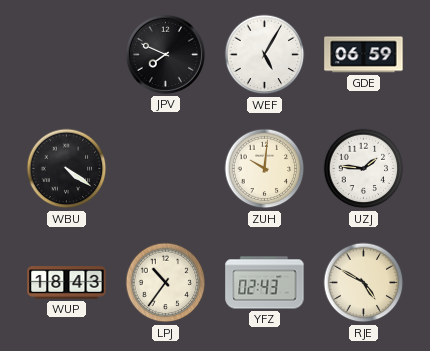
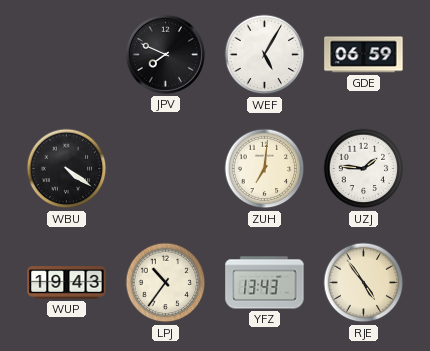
ZUH: 10:01 -> 7:01 (265, 169)
WUP: 18:43 -> 19:43 (67, 283)
YFZ: 02:43 -> 13:43 (265, 283)
RJE: 4:50 -> 4:54 (364, 283)
